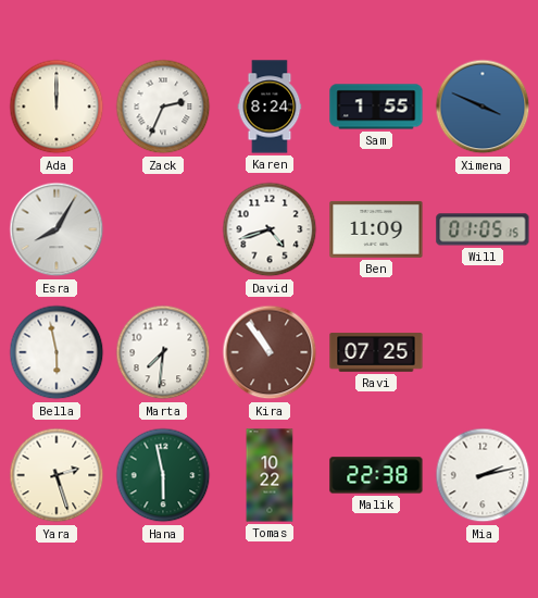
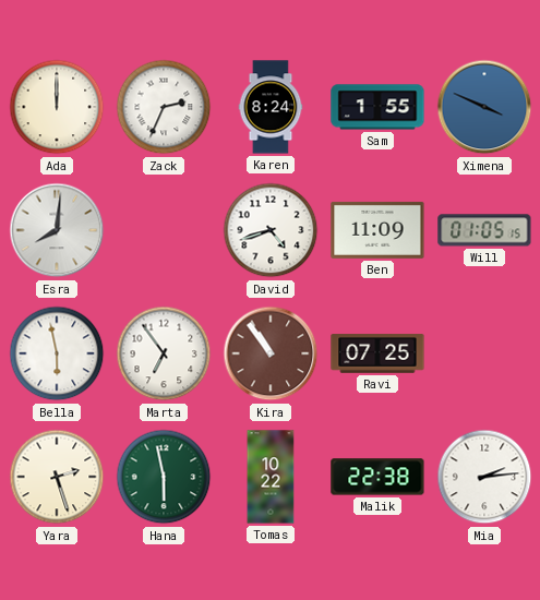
Esra: 8:05 -> 8:01 (57, 230)
Marta: 7:31 -> 6:54 (164, 353)
Mia: 2:13 -> 2:14 (484, 477)
